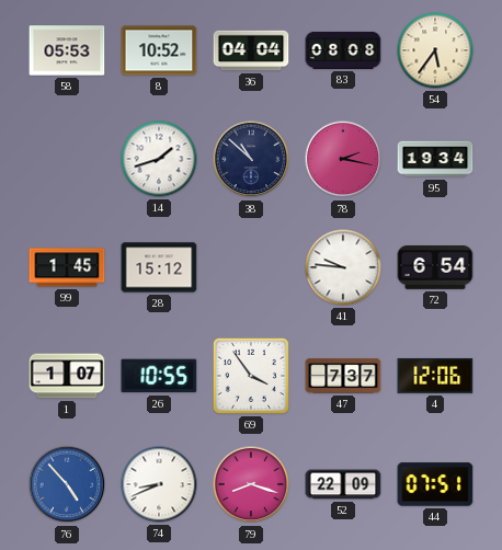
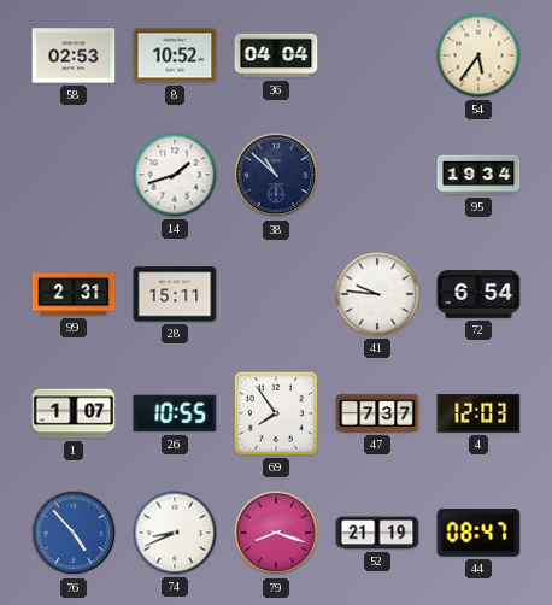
58: 05:53 -> 02:53 (74, 55)
83: 08:08 -> none (343, 50)
78: 2:17 -> none (343, 159)
99: 1:45 -> 2:31 (74, 294)
28: 15:12 -> 15:11 (175, 294)
69: 3:54 -> 7:54 (276, 413)
4: 12:06 -> 12:03 (478, 413)
52: 22:09 -> 21:19 (377, 533)
44: 07:51 -> 08:47 (478, 533)
